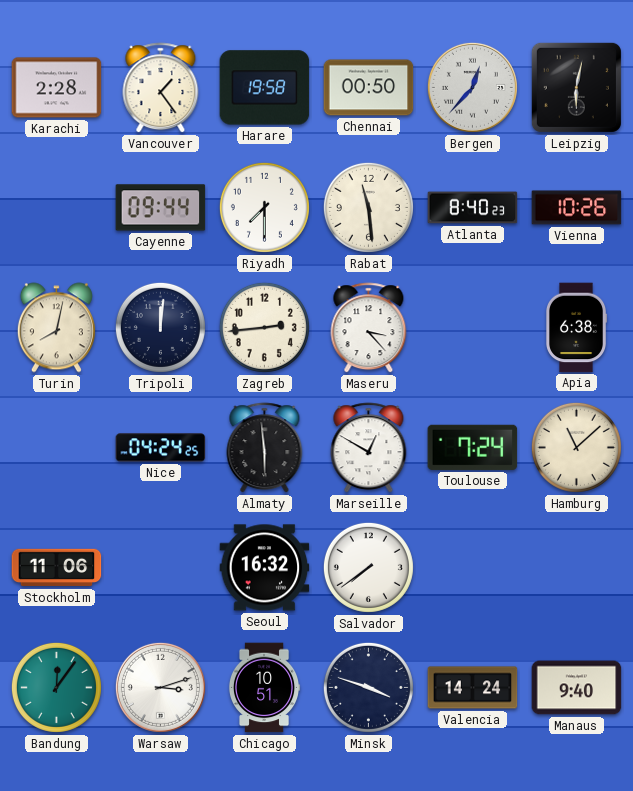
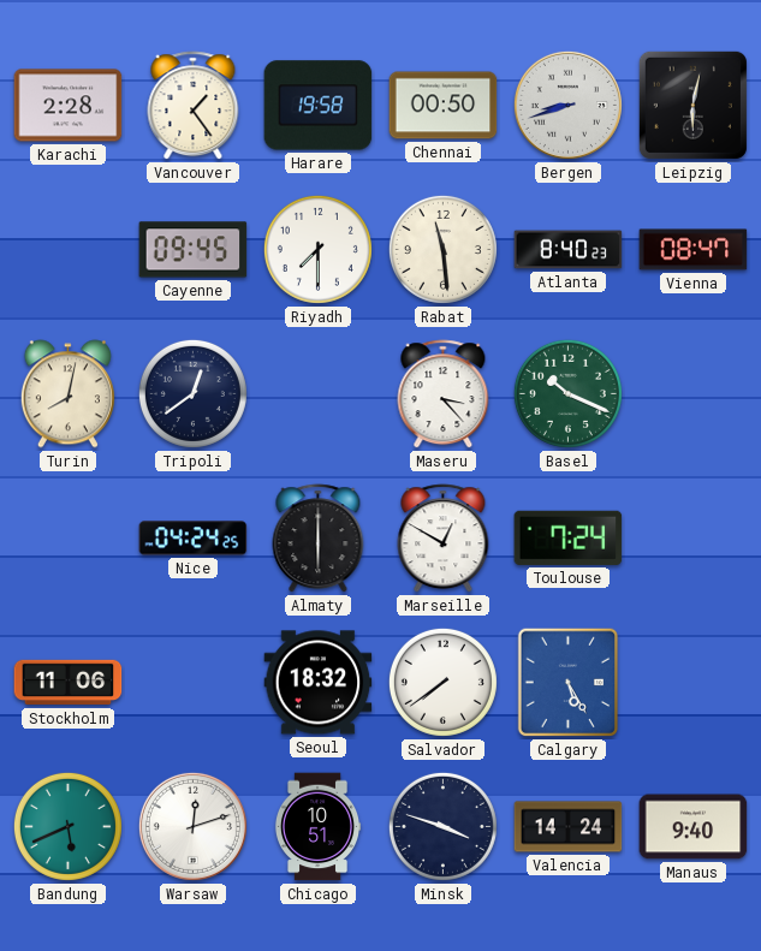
Bergen: 12:37 -> 8:42 (567, 105)
Cayenne: 09:44 -> 09:45 (194, 250)
Vienna: 10:26 -> 08:47 (694, 250)
Tripoli: 12:01 -> 12:39 (192, 393)
Zagreb: 2:44 -> none (264, 327)
Basel: none -> 10:19 (567, 393)
Apia: 6:38 -> none (576, 328)
Almaty: 5:59 -> 6:00 (319, 539)
Hamburg: 11:08 -> none (576, 447)
Seoul: 16:32 -> 18:32 (319, 683)
Calgary: none -> 5:25 (569, 683)
Bandung: 12:06 -> 5:41 (67, 826)
Warsaw: 3:12 -> 12:12 (192, 826)
